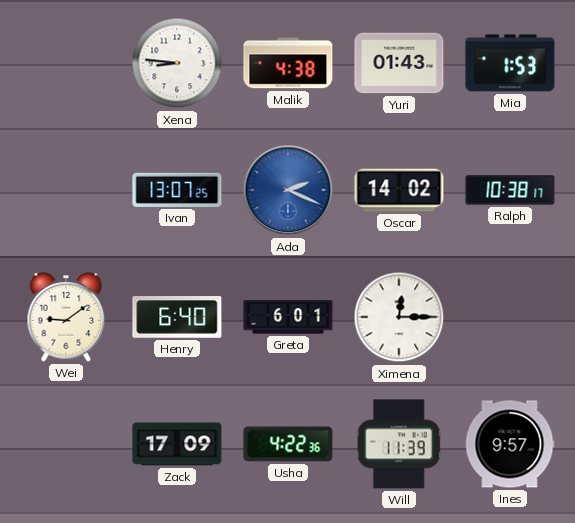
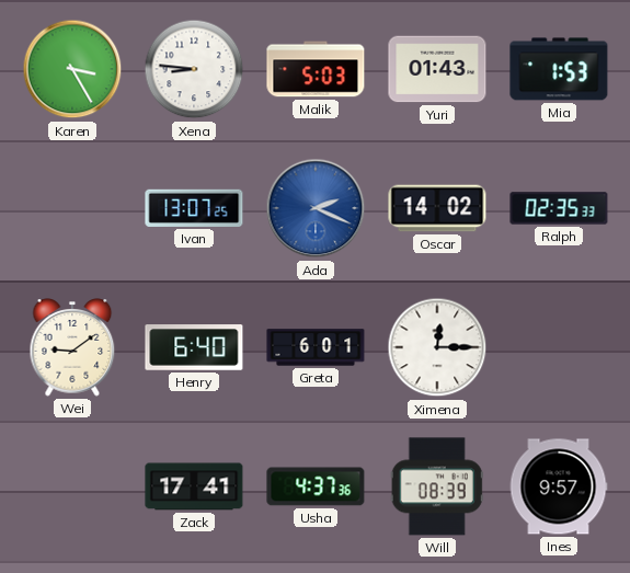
Karen: none -> 3:25 (72, 69)
Malik: 4:38 -> 5:03 (316, 69)
Ralph: 10:38 -> 02:35 (559, 208)
Zack: 17:09 -> 17:41 (194, 486)
Usha: 4:22 -> 4:37 (316, 486)
Will: 11:39 -> 08:39 (437, 486)
